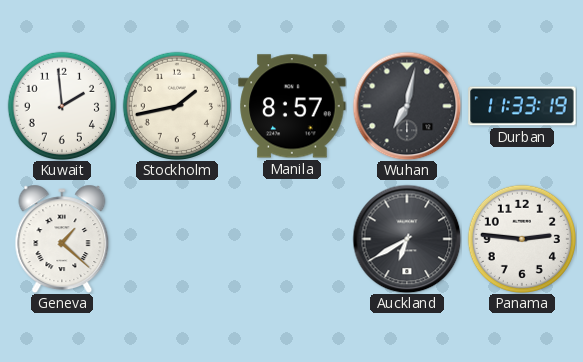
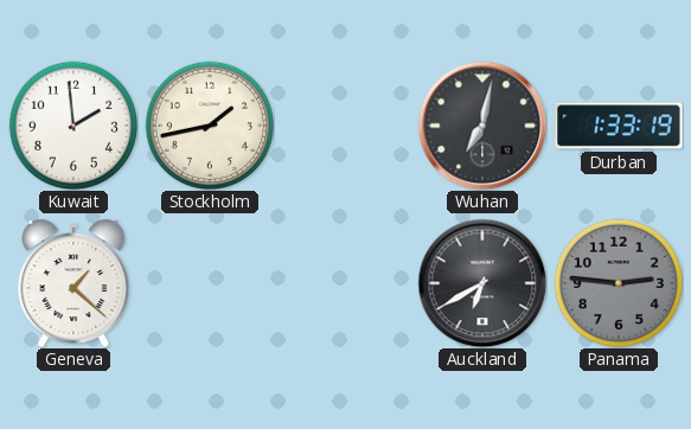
Manila: 8:57 -> none (292, 106)
Durban: 11:33 -> 1:33 (619, 126)
Panama dial: white -> grey (618, 282)
